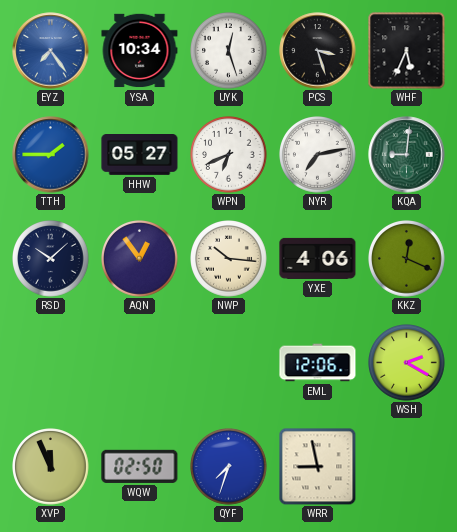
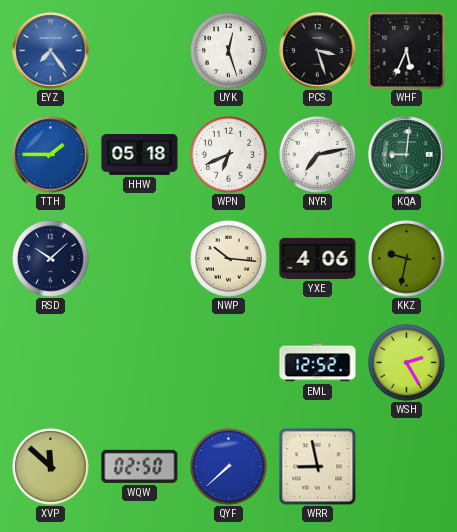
YSA: 10:34 -> none (140, 51)
HHW: 05:27 -> 05:18 (140, 155)
AQN: 12:54 -> none (140, 259)
KKZ: 12:19 -> 9:32 (407, 259)
EML: 12:06 -> 12:52 (318, 363)
WSH: 2:20 -> 2:25 (407, 363)
XVP: 11:56 -> 11:52 (51, 467)
QYF: 7:33 -> 7:38 (229, 467)
